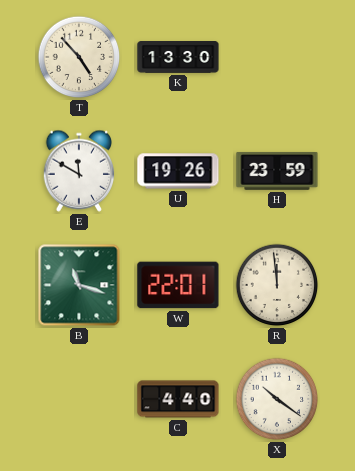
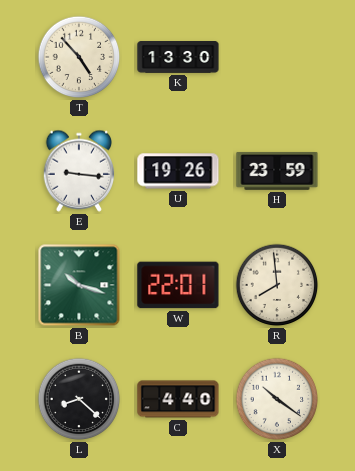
E: 11:50 -> 9:16 (79, 171)
B: 11:18 -> 10:18 (79, 285)
R: 11:59 -> 7:59 (277, 285)
L: none -> 8:22 (79, 399)
